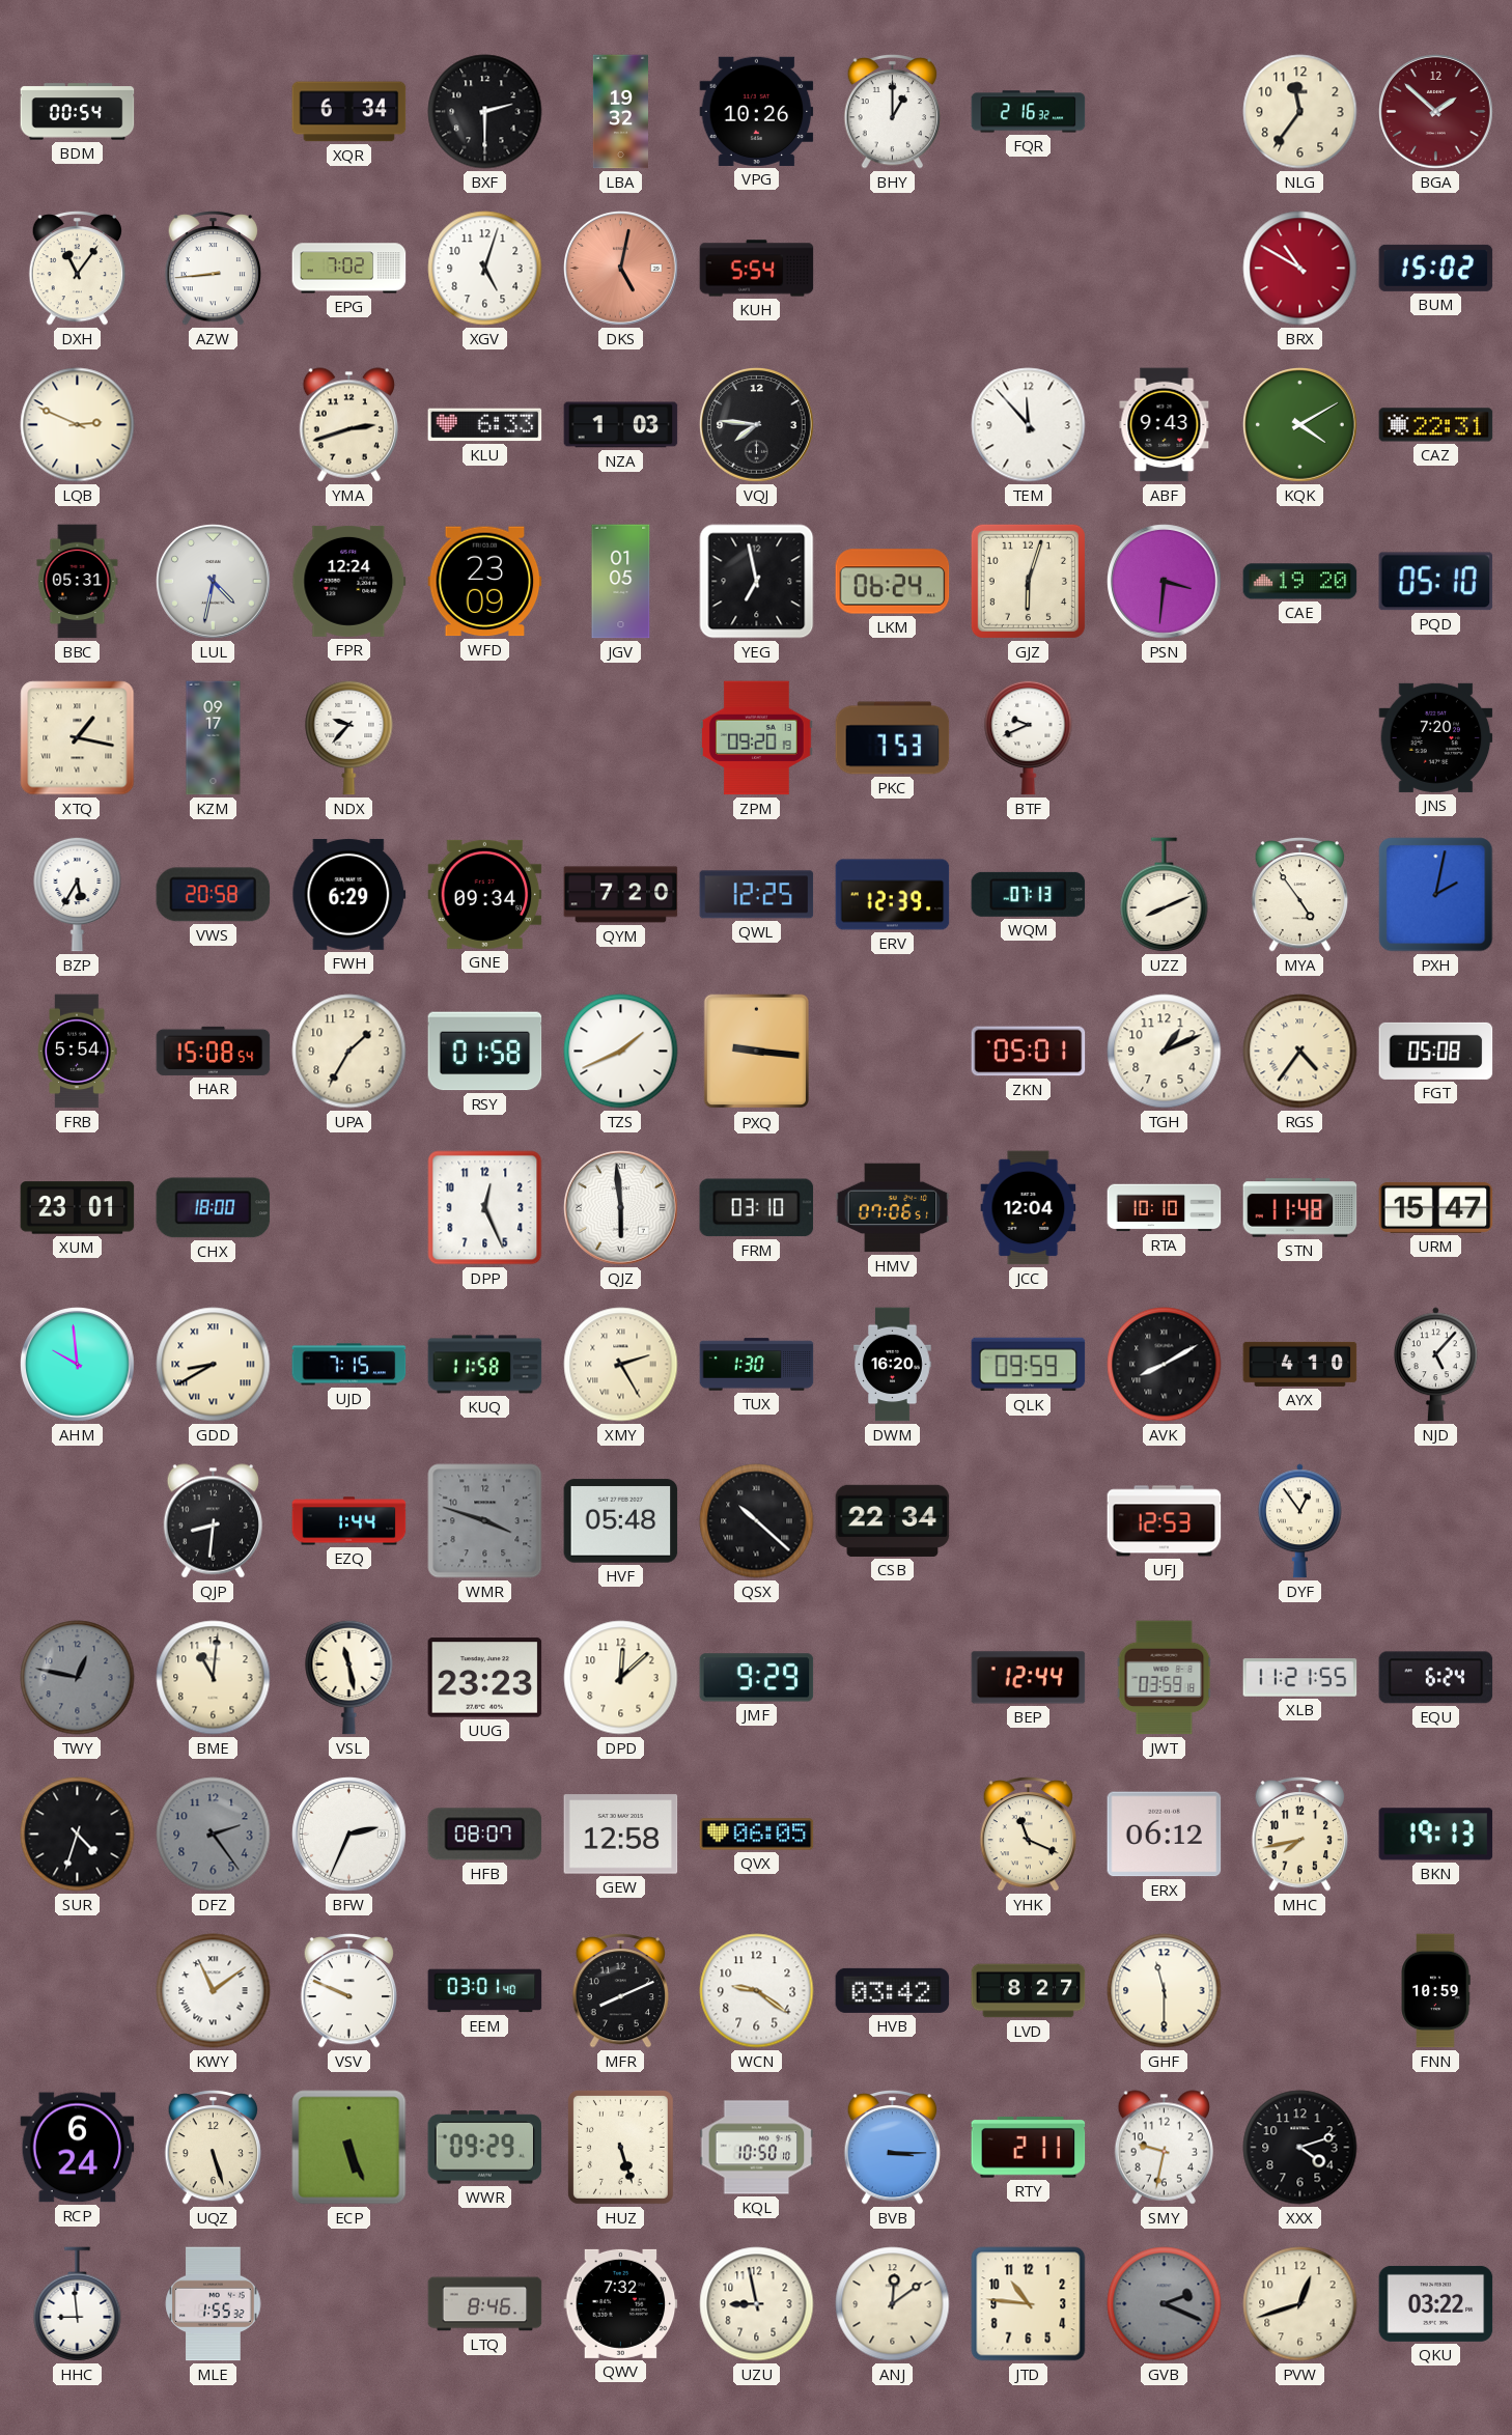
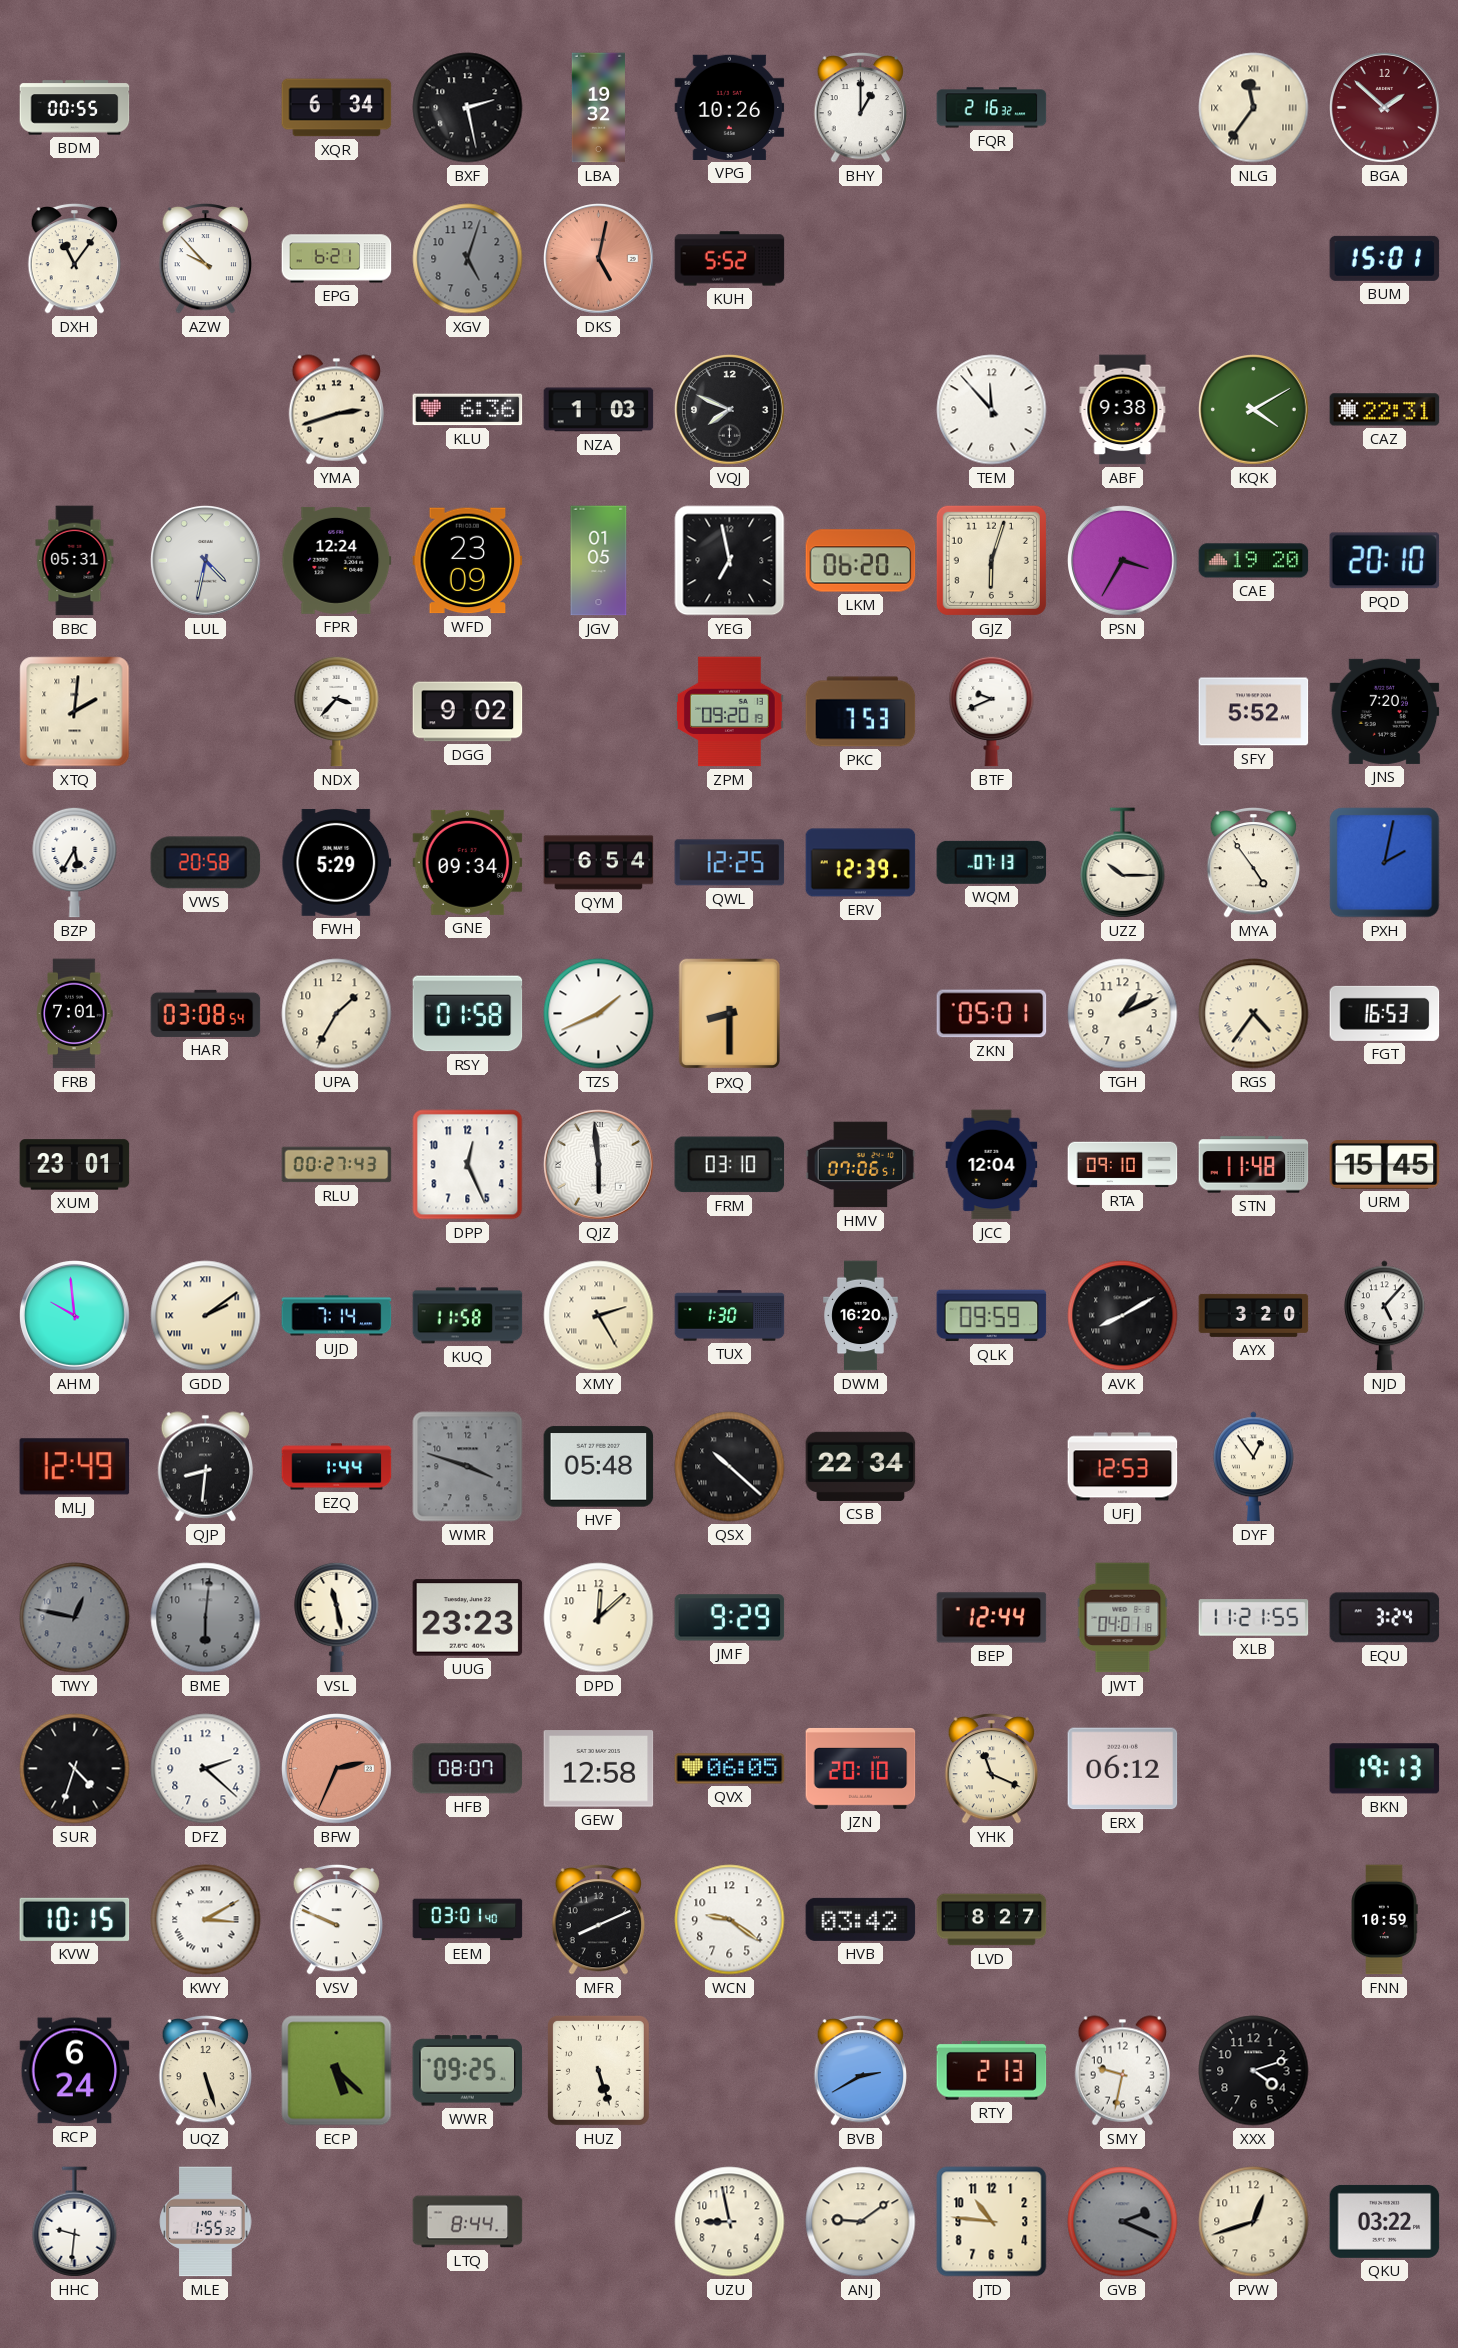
BDM: 00:54 -> 00:55 (75, 108)
BXF: 2:30 -> 2:28 (468, 108)
NLG numerals: Arabic -> Roman (1254, 108)
AZW: 8:44 -> 9:53 (205, 258)
EPG: 7:02 -> 6:21 (337, 259)
XGV dial: white -> grey (468, 259)
KUH: 5:54 -> 5:52 (730, 259)
BRX: 10:50 -> none (1300, 269)
BUM: 15:02 -> 15:01 (1385, 258)
LQB: 2:49 -> none (78, 425)
KLU: 6:33 -> 6:36 (468, 410)
VQJ: 7:46 -> 7:49 (730, 410)
ABF: 9:43 -> 9:38 (1123, 410)
LKM: 06:24 -> 06:20 (861, 561)
PSN: 3:31 -> 3:35 (1123, 561)
PQD: 05:10 -> 20:10 (1385, 561)
XTQ: 1:17 -> 2:01 (75, 712)
KZM: 09:17 -> none (214, 738)
NDX: 9:37 -> 3:37 (337, 711)
DGG: none -> 9:02 (468, 712)
SFY: none -> 5:52 (1254, 712)
FWH: 6:29 -> 5:29 (337, 862)
QYM: 7:20 -> 6:54 (599, 863)
UZZ: 8:11 -> 10:15 (1123, 863)
FRB: 5:54 -> 7:01 (75, 1014)
HAR: 15:08 -> 03:08 (206, 1013)
PXQ: 9:16 -> 8:30 (729, 1014)
FGT: 05:08 -> 16:53 (1385, 1013)
CHX: 18:00 -> none (214, 1208)
RLU: none -> 00:27 (337, 1165)
RTA: 10:10 -> 09:10 (1123, 1165)
URM: 15:47 -> 15:45 (1385, 1164)
GDD: 8:40 -> 2:09 (206, 1316)
UJD: 7:15 -> 7:14 (337, 1316)
AYX: 4:10 -> 3:20 (1254, 1315)
MLJ: none -> 12:49 (75, 1467)
BME: 11:01 -> 6:01 (206, 1618)
BME dial: cream -> grey (206, 1618)
JWT: 03:59 -> 04:01 (1123, 1618)
EQU: 6:24 -> 3:24 (1385, 1618)
DFZ: 2:24 -> 2:22 (206, 1769)
DFZ dial: grey -> white (206, 1769)
BFW dial: white -> salmon (337, 1769)
JZN: none -> 20:10 (861, 1768)
MHC: 7:43 -> none (1299, 1834)
KVW: none -> 10:15 (75, 1919)
KWY: 11:09 -> 3:10 (206, 1920)
GHF: 11:30 -> none (1165, 1991)
ECP: 5:26 -> 5:22 (337, 2071)
WWR: 09:29 -> 09:25 (468, 2071)
KQL: 10:50 -> none (757, 2148)
BVB: 3:15 -> 2:40 (860, 2070)
RTY: 2:11 -> 2:13 (992, 2071)
HHC: 8:59 -> 9:31 (75, 2222)
LTQ: 8:46 -> 8:44 (468, 2222)
QWV: 7:32 -> none (621, 2303)
ANJ: 12:09 -> 9:09 (861, 2222)
